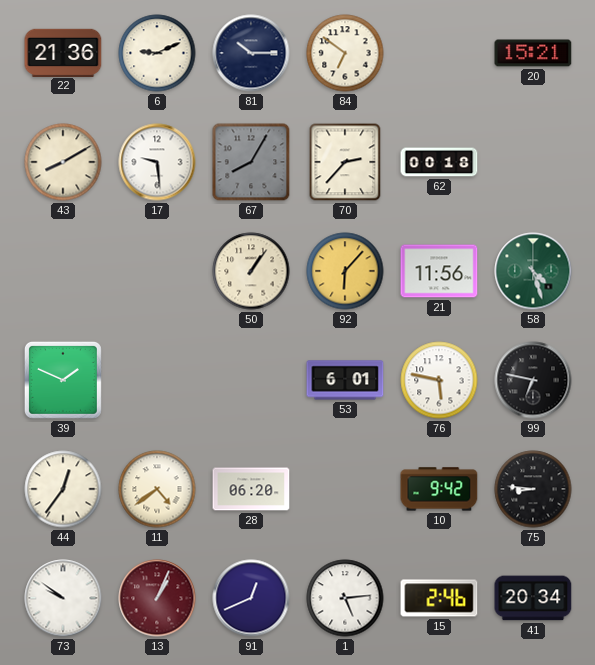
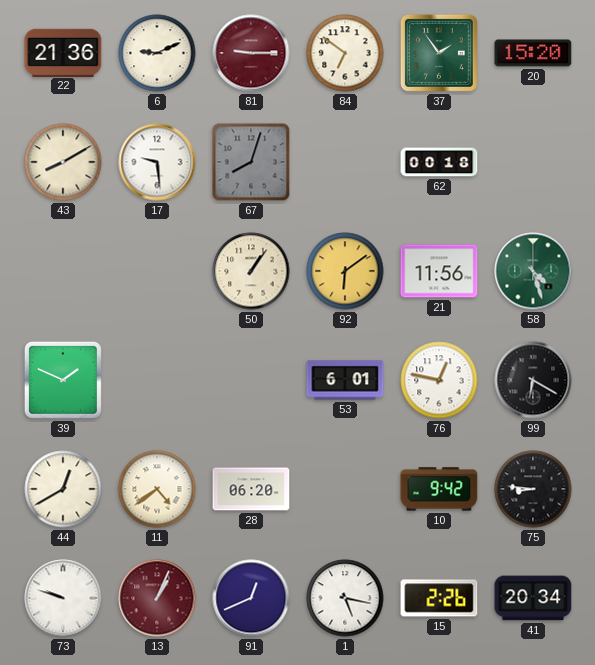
81: 10:15 -> 9:15 (251, 53)
81 dial: navy -> burgundy (251, 53)
37: none -> 1:54 (439, 53)
20: 15:21 -> 15:20 (533, 53)
67: 8:05 -> 8:03 (251, 162)
70: 2:37 -> none (345, 162)
92: 6:07 -> 6:09 (345, 271)
76: 5:47 -> 12:47 (439, 380)
99: 6:47 -> 6:20 (533, 380)
44: 12:36 -> 12:40 (63, 489)
73: 9:51 -> 9:48 (63, 598)
1: 5:14 -> 5:17 (345, 598)
15: 2:46 -> 2:26 (439, 598)
